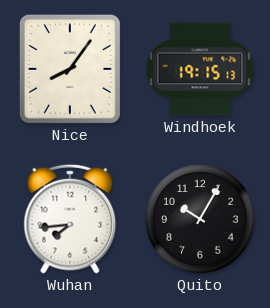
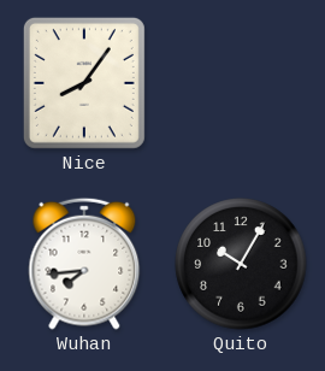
Windhoek: 19:15 -> none (200, 69)
